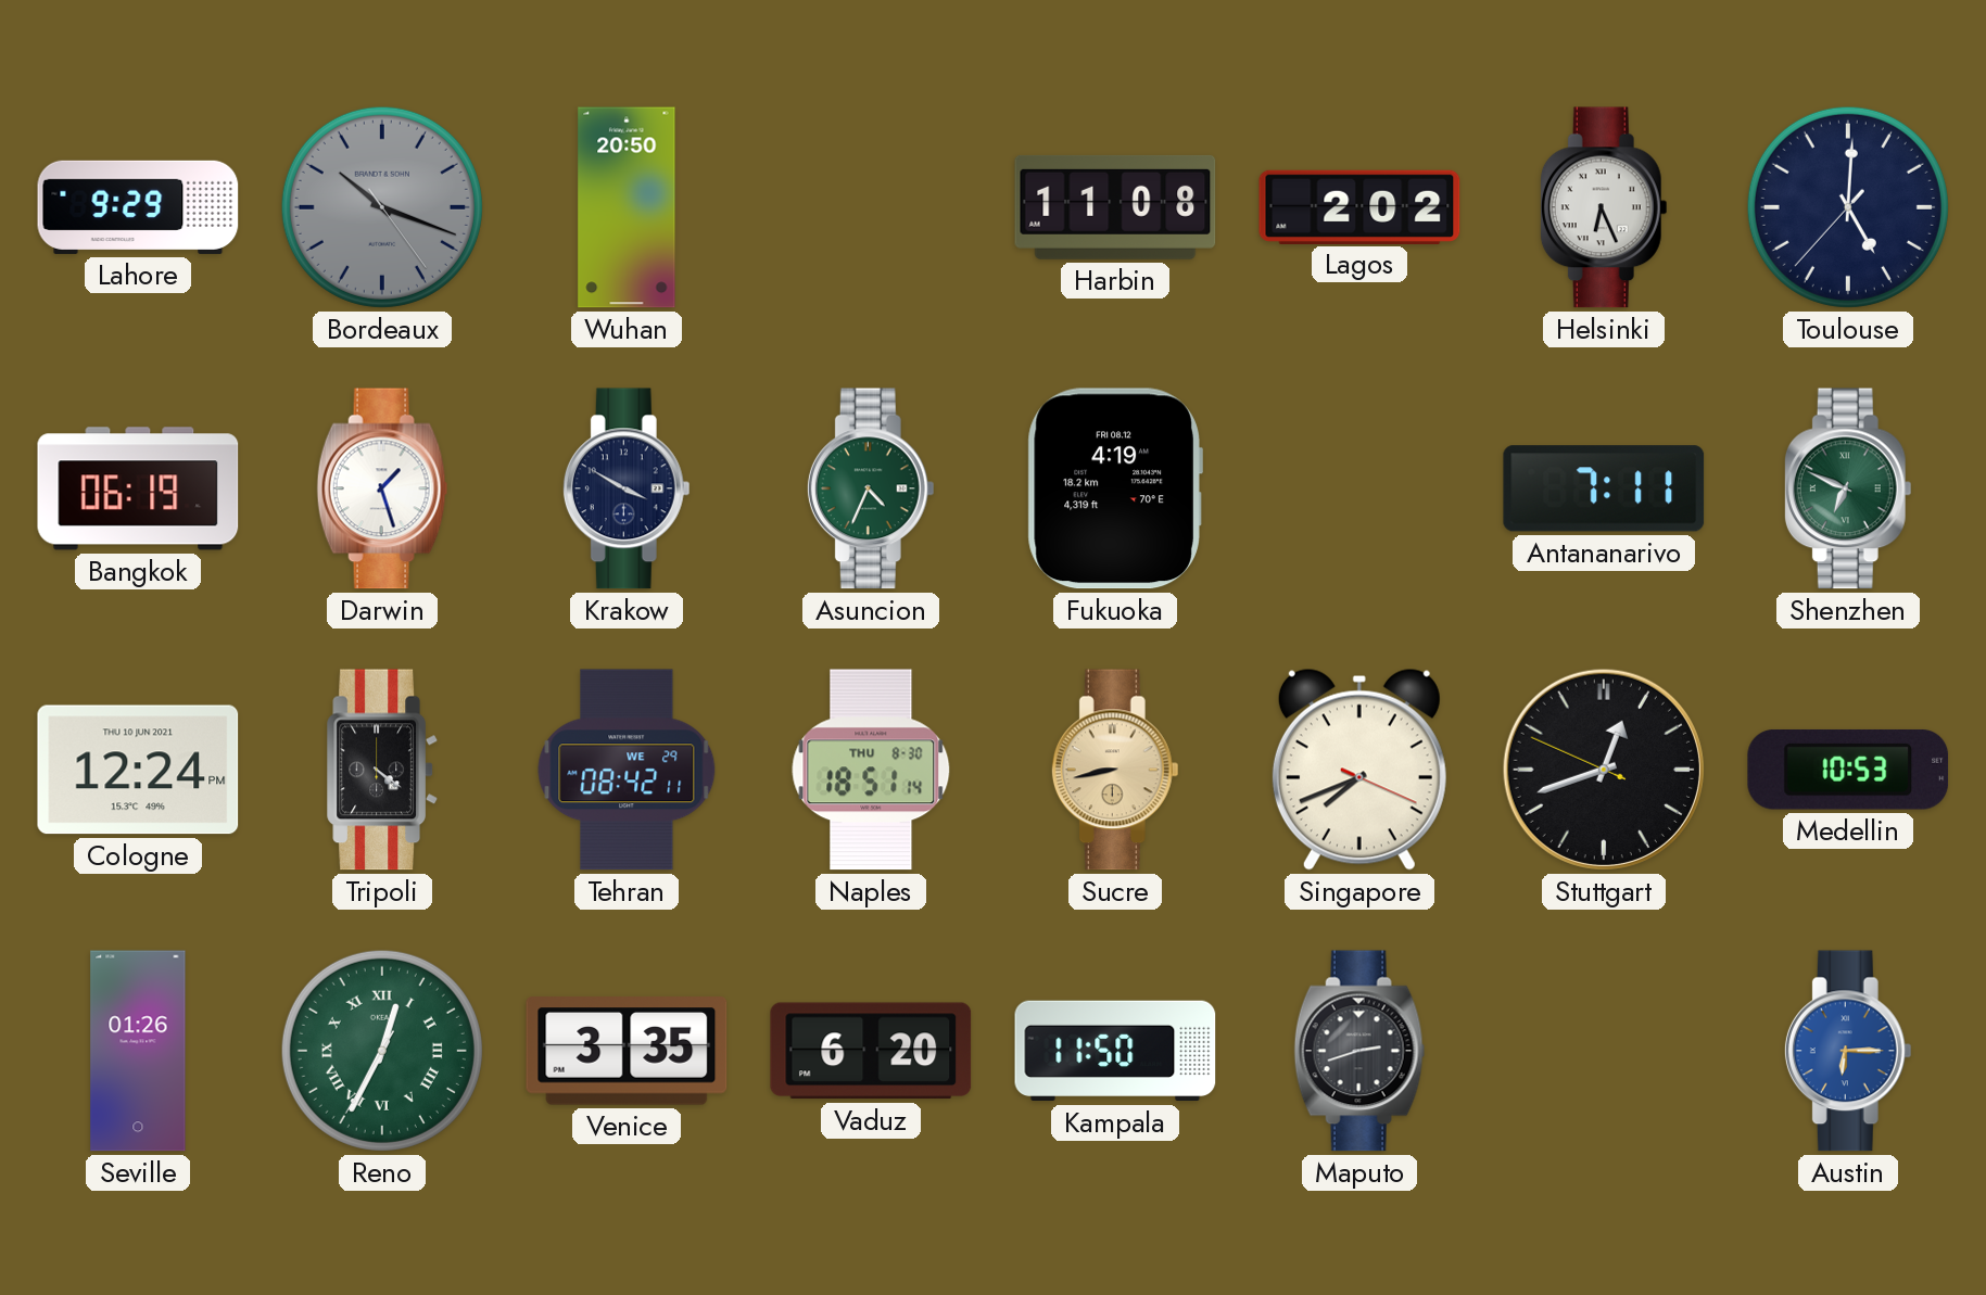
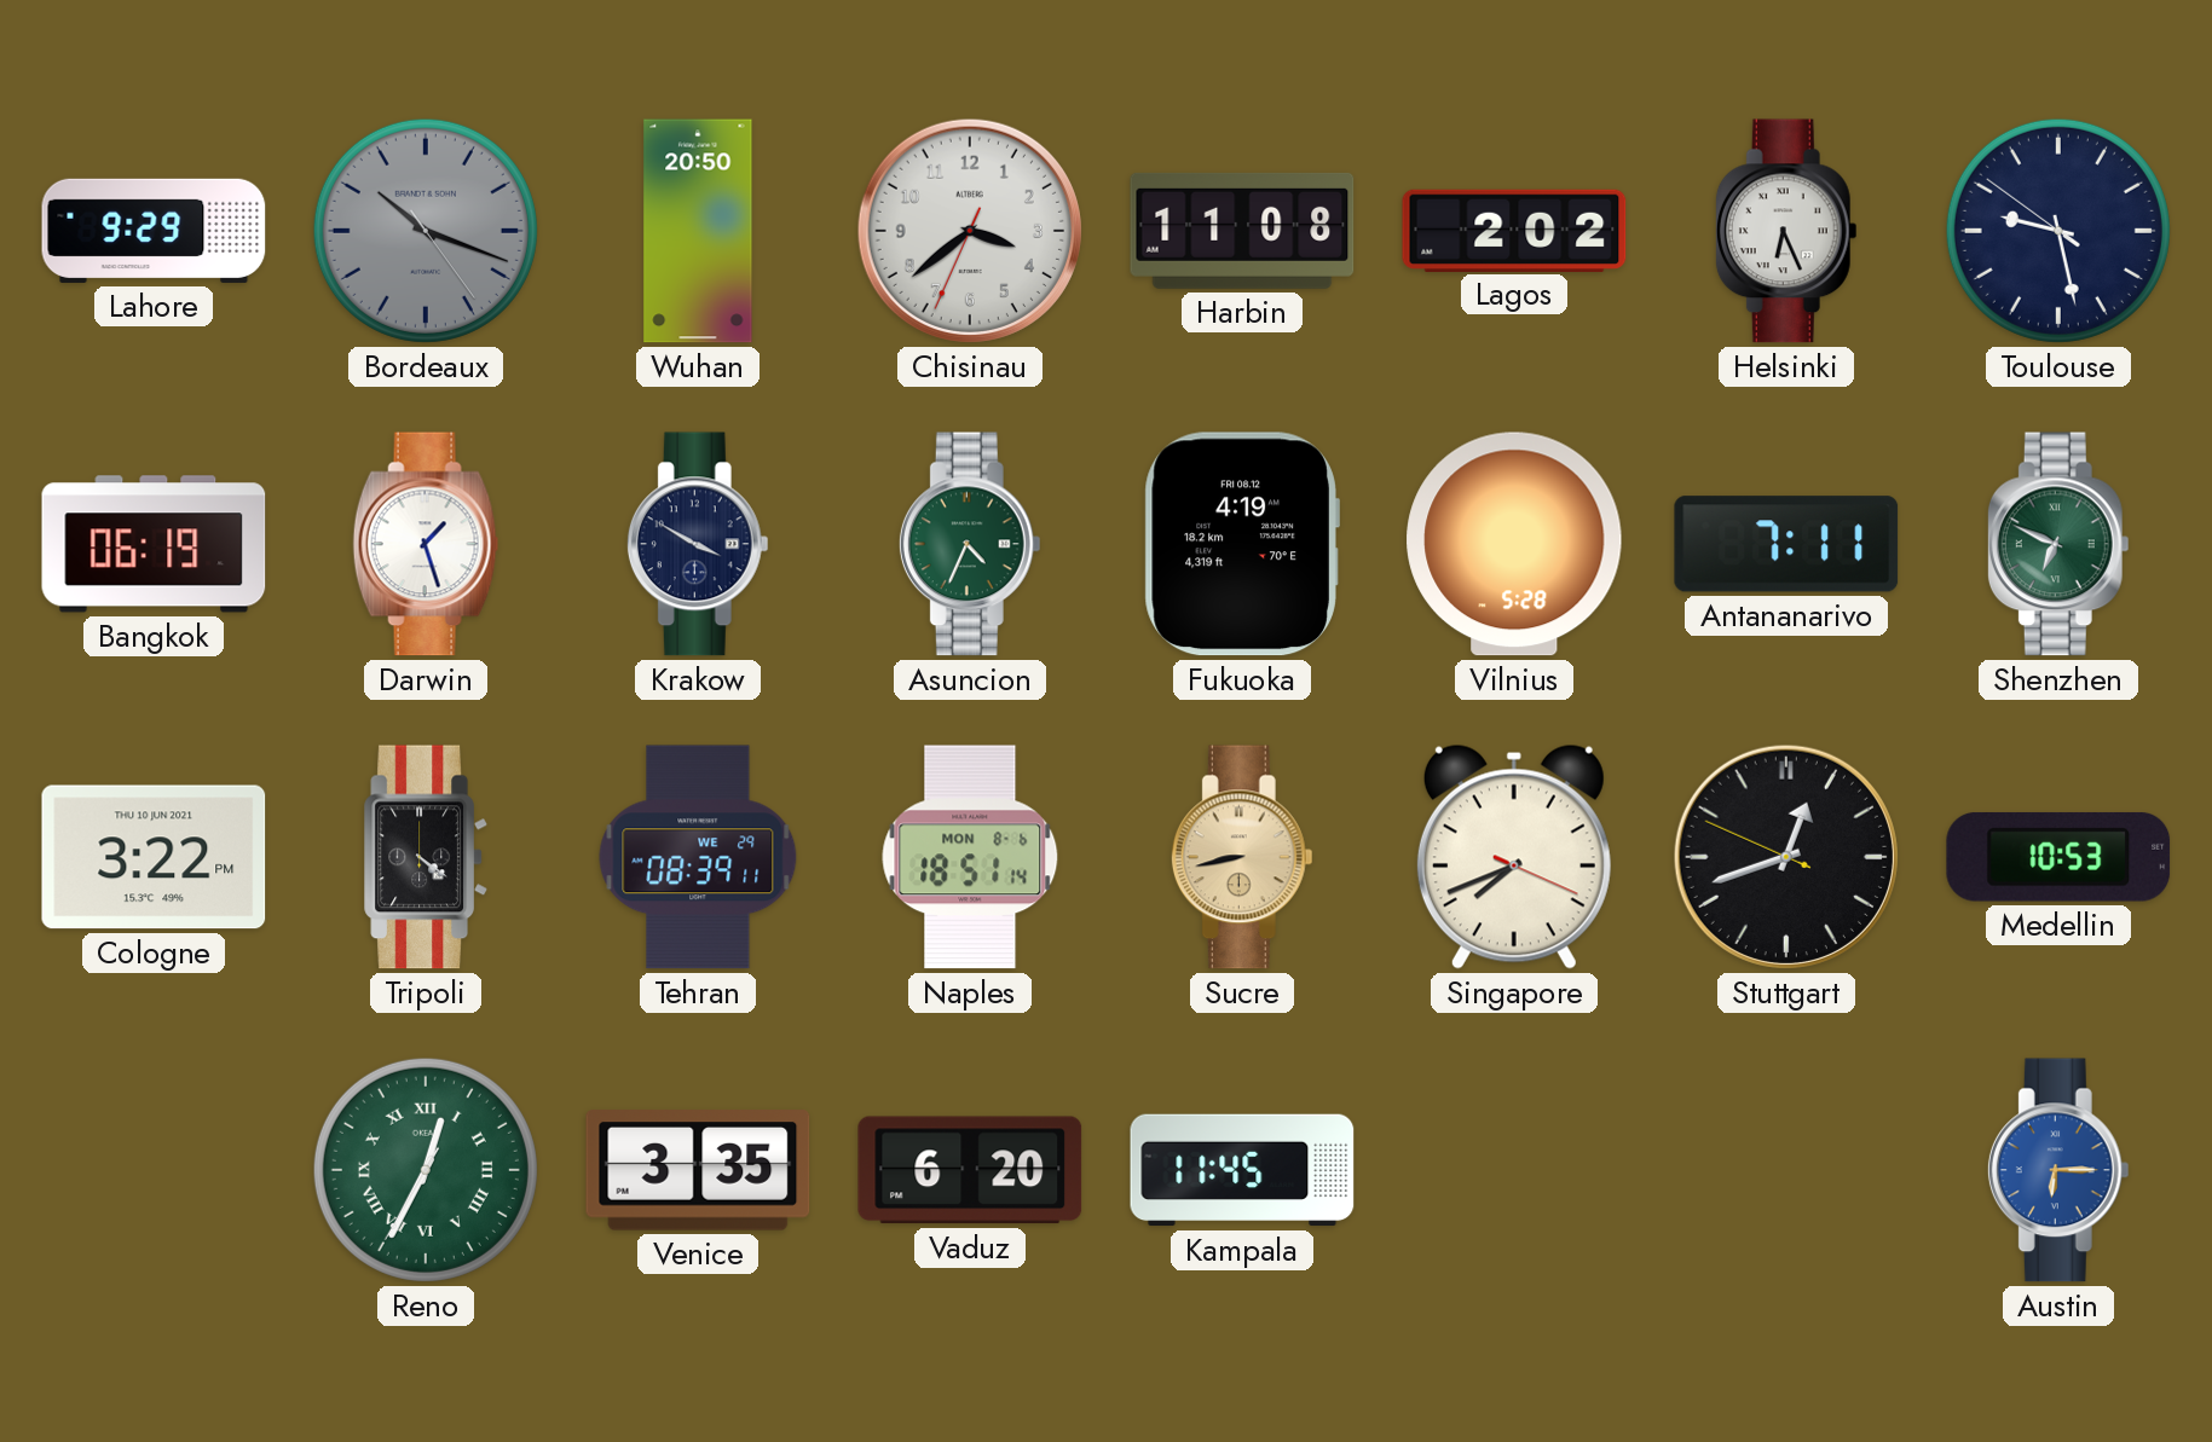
Chisinau: none -> 3:38 (970, 231)
Toulouse: 5:00 -> 9:27 (2058, 231)
Vilnius: none -> 5:28 (1514, 544)
Cologne: 12:24 -> 3:22 (154, 857)
Tehran: 08:42 -> 08:39 (698, 857)
Naples date: THU 8-30 -> MON 8-6 (970, 857)
Seville: 01:26 -> none (138, 1051)
Kampala: 11:50 -> 11:45 (1242, 1170)
Maputo: 2:42 -> none (1359, 1051)
